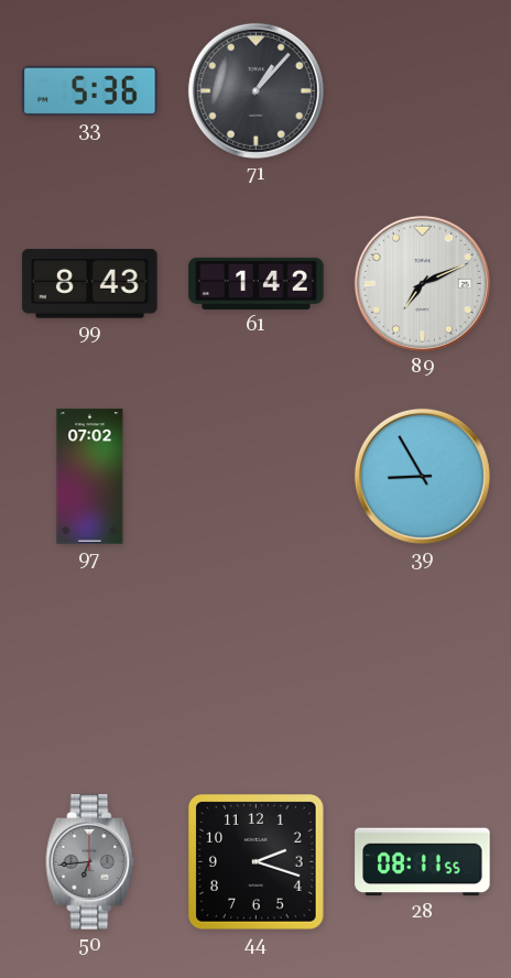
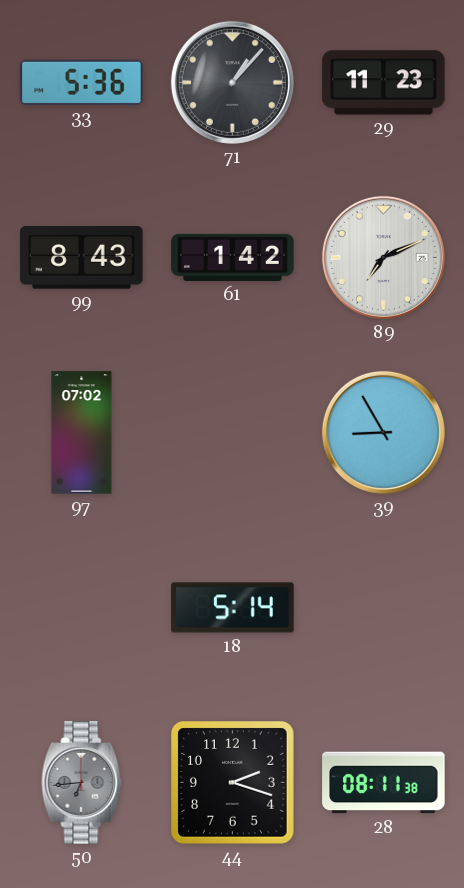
29: none -> 11:23 (384, 83)
18: none -> 5:14 (233, 608)
28: 08:11:55 -> 08:11:38 (384, 783)
